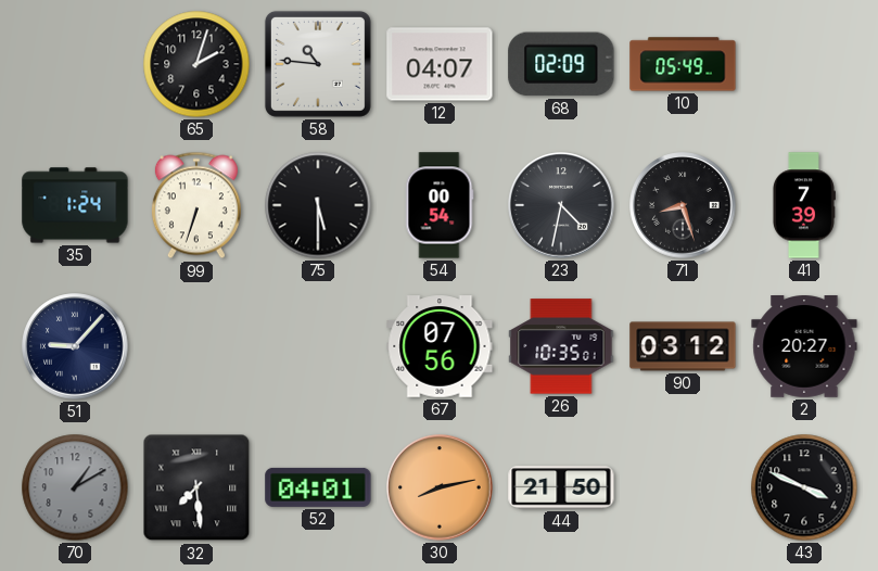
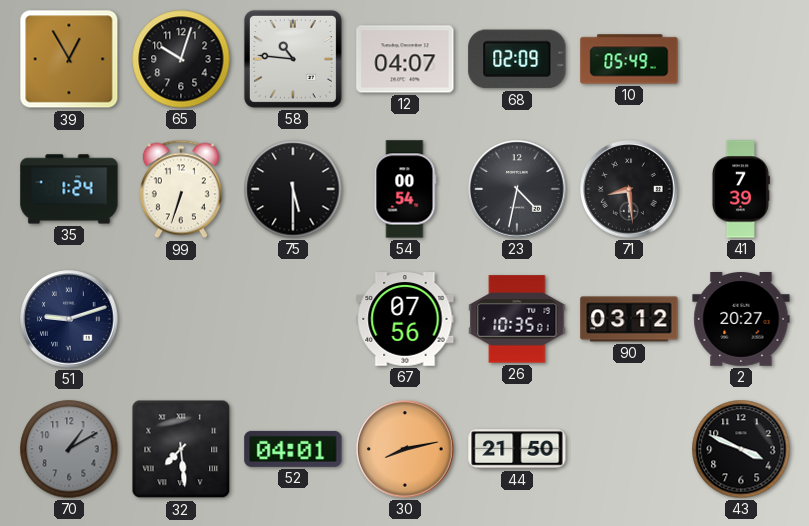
39: none -> 12:55 (69, 59)
65: 2:03 -> 10:03 (181, 59)
71: 8:27 -> 8:29 (629, 189)
51: 9:07 -> 9:12 (69, 319)
